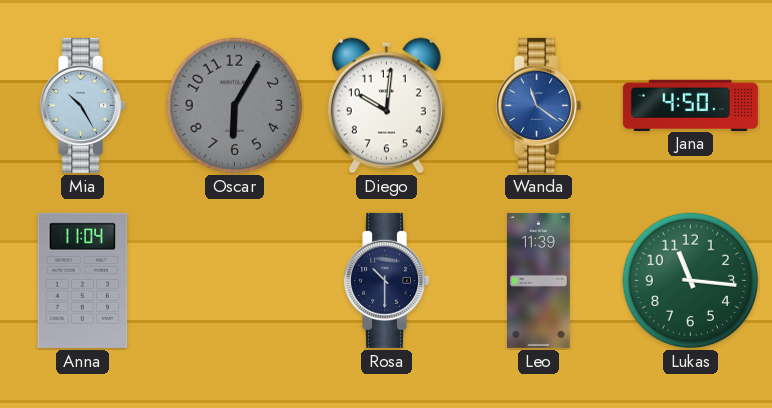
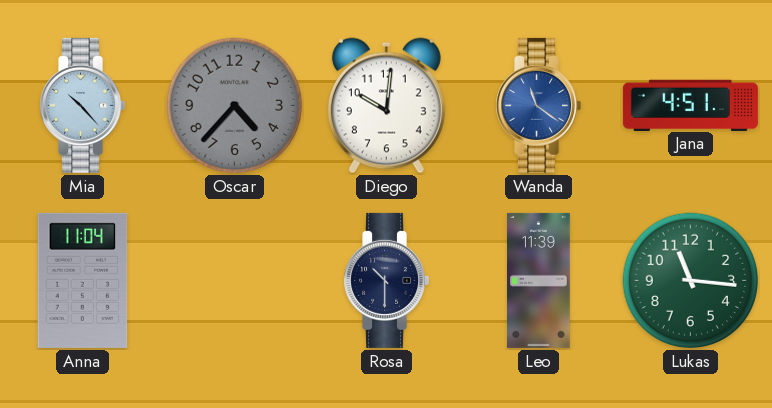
Mia: 10:25 -> 10:23 (83, 105)
Oscar: 6:05 -> 4:37 (235, 106)
Jana: 4:50 -> 4:51 (690, 105)
